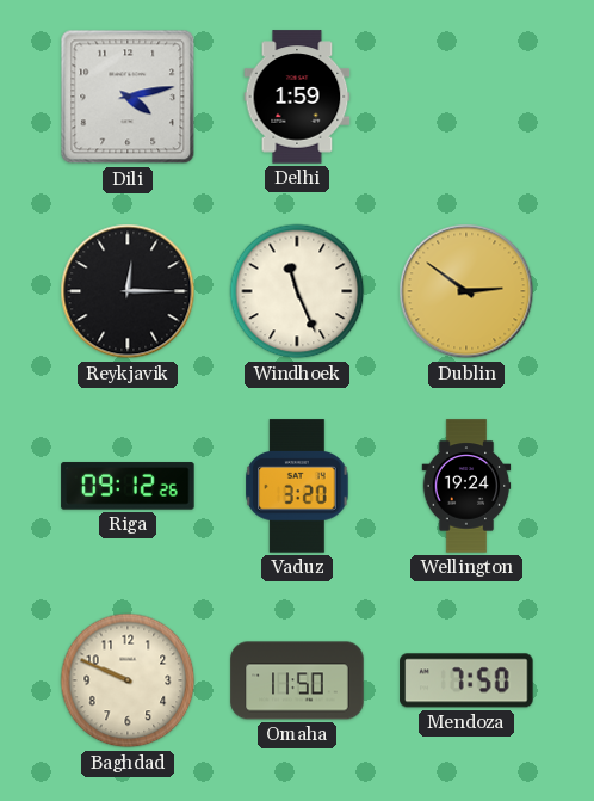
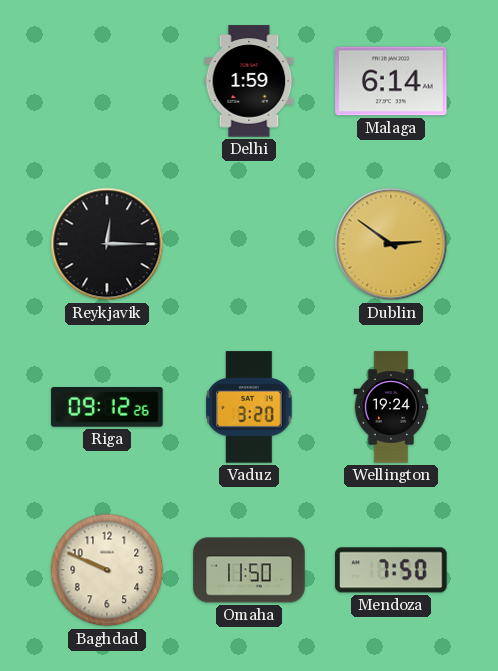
Dili: 4:13 -> none (128, 97)
Malaga: none -> 6:14 (391, 81)
Windhoek: 11:26 -> none (297, 291)
